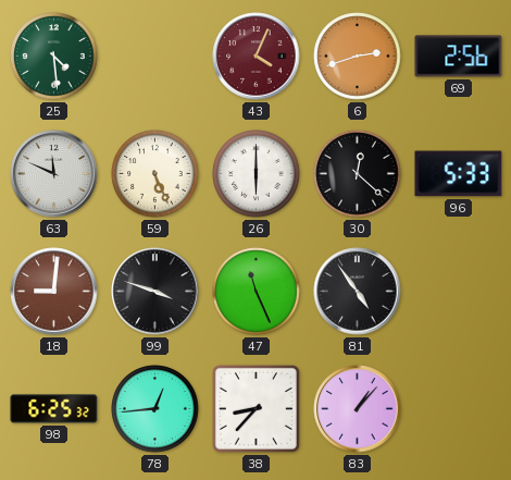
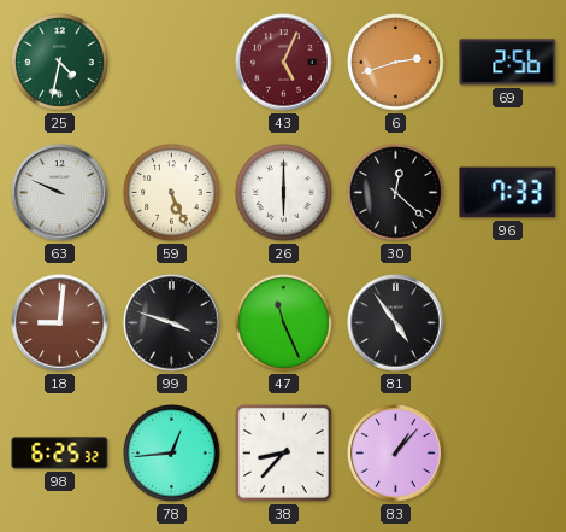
25: 4:29 -> 4:32 (60, 63)
43: 4:04 -> 5:04 (284, 63)
63: 11:49 -> 9:49 (60, 193)
96: 5:33 -> 7:33 (508, 193)
